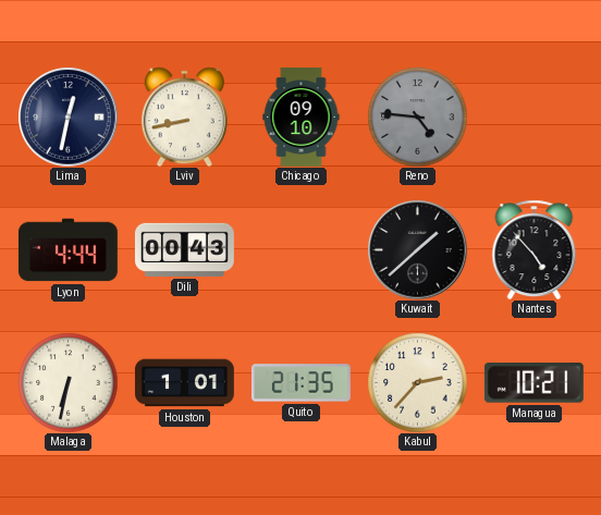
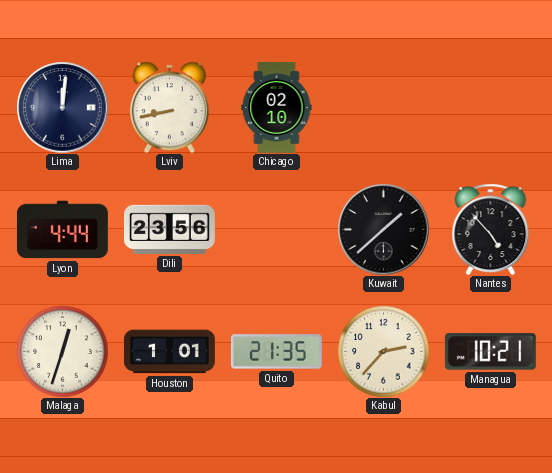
Lima: 12:32 -> 12:01 (62, 107)
Chicago: 09:10 -> 02:10 (277, 107)
Reno: 4:46 -> none (417, 117)
Dili: 00:43 -> 23:56 (169, 229)
Malaga: 6:32 -> 12:33 (62, 351)
